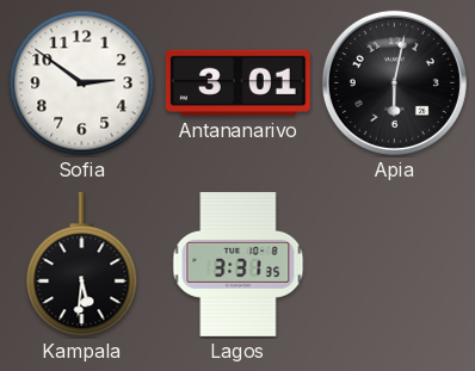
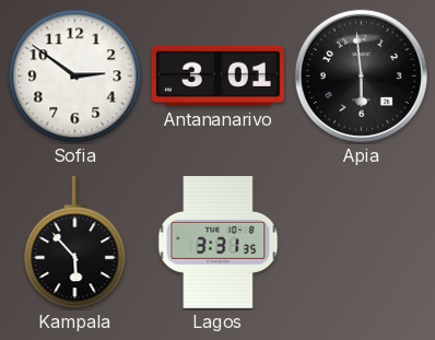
Apia: 6:02 -> 5:59 (361, 75)
Kampala: 5:31 -> 5:53 (75, 243)
